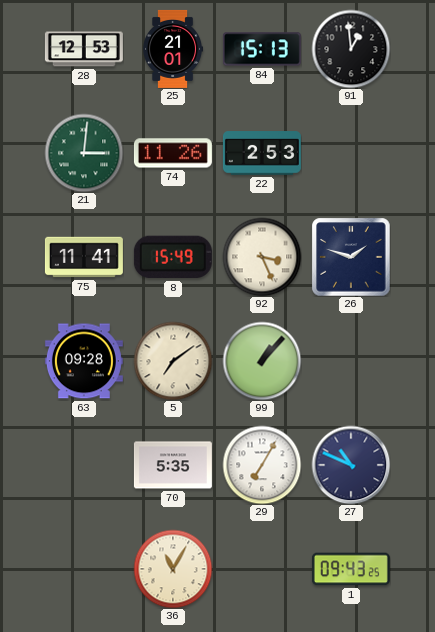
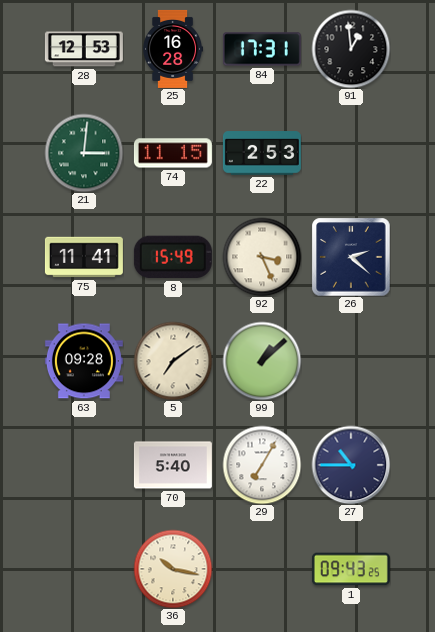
25: 21:01 -> 16:28 (174, 49)
84: 15:13 -> 17:31 (262, 49)
74: 11:26 -> 11:15 (173, 153)
26: 1:48 -> 2:22 (351, 257)
99: 1:07 -> 1:08 (262, 361)
70: 5:35 -> 5:40 (173, 465)
27: 10:49 -> 10:45 (351, 465)
36: 11:05 -> 10:17 (173, 569)
